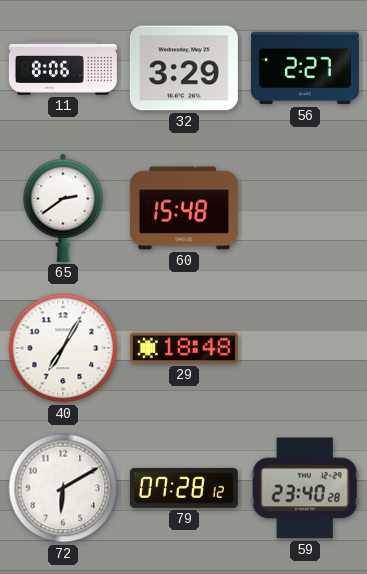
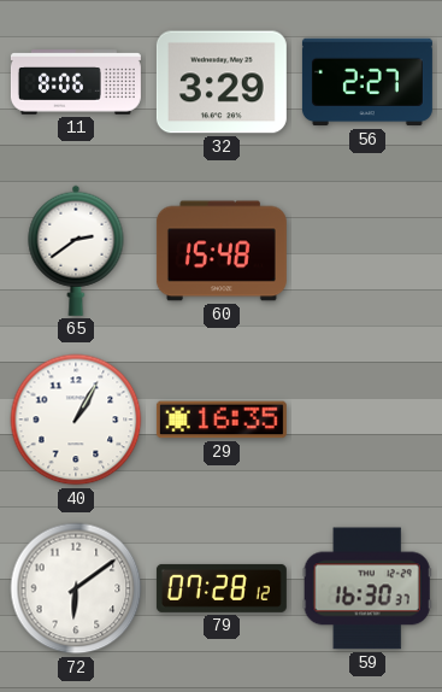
40: 7:05 -> 1:05 (76, 420)
29: 18:48 -> 16:35 (222, 420)
72: 6:10 -> 6:09 (76, 588)
59: 23:40 -> 16:30 (367, 588)
